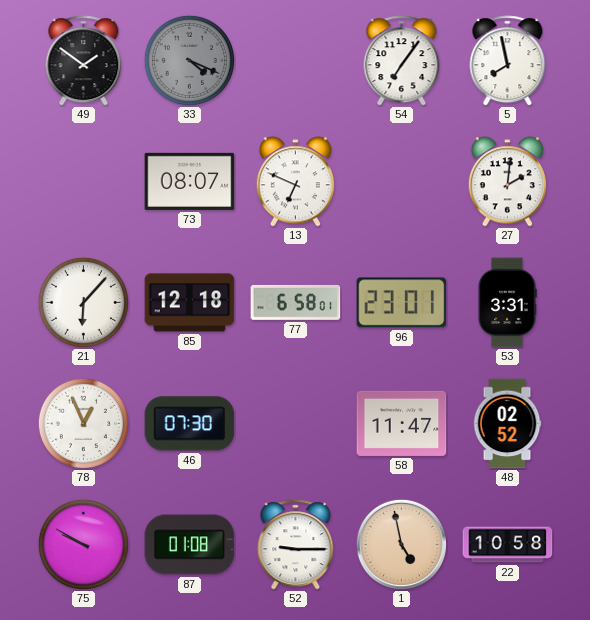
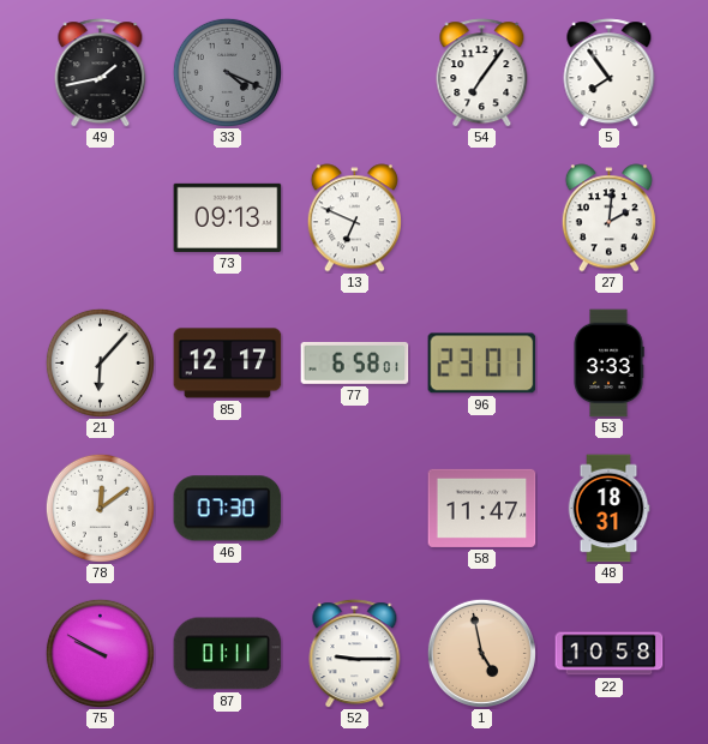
49: 1:51 -> 1:43 (101, 73)
5: 7:58 -> 7:54 (610, 73)
73: 08:07 -> 09:13 (228, 217)
85: 12:18 -> 12:17 (228, 364)
53: 3:31 -> 3:33 (608, 364)
78: 12:56 -> 12:09 (100, 508)
48: 02:52 -> 18:31 (608, 509)
87: 01:08 -> 01:11 (228, 654)
